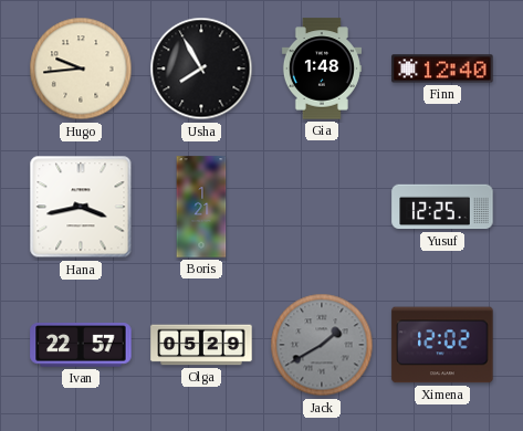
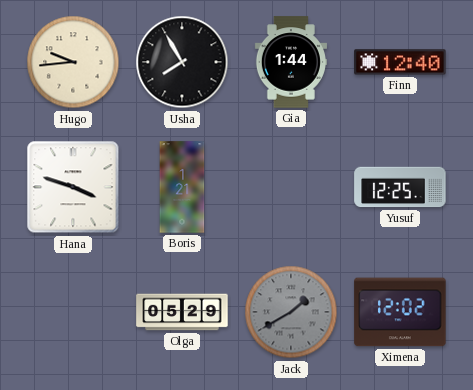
Gia: 1:48 -> 1:44 (291, 62)
Hana: 3:43 -> 3:48 (73, 187)
Ivan: 22:57 -> none (81, 345)
